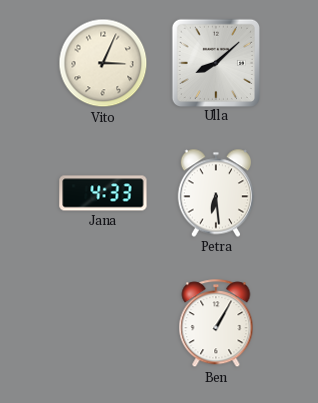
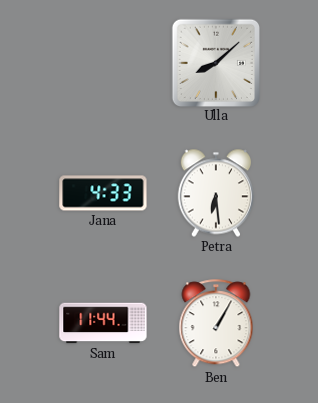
Vito: 3:04 -> none (103, 63)
Sam: none -> 11:44 (103, 323)
